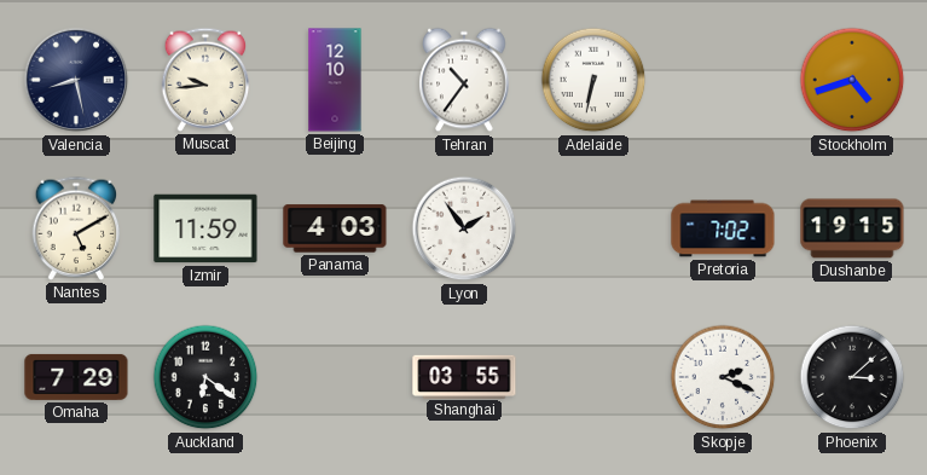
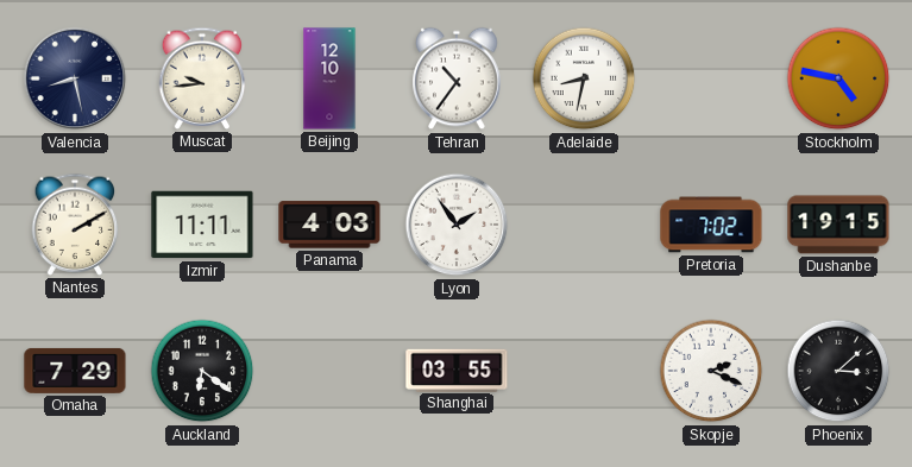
Adelaide: 6:32 -> 8:32 (584, 78)
Stockholm: 4:42 -> 4:47 (838, 78)
Nantes: 5:10 -> 2:10 (75, 225)
Izmir: 11:59 -> 11:11 (202, 225)
